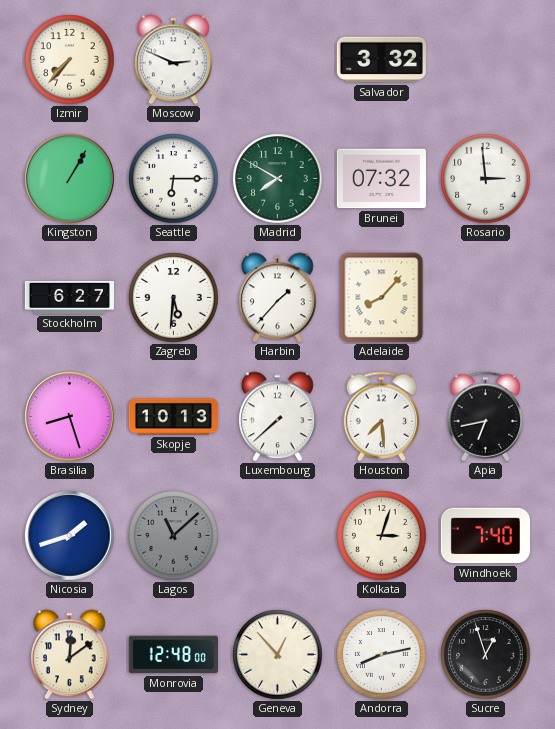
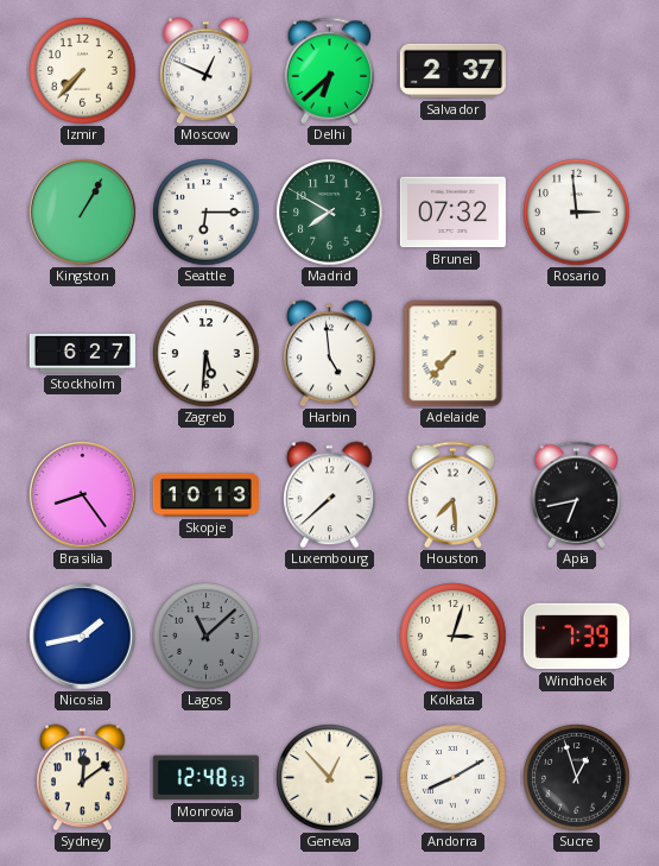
Moscow: 2:49 -> 12:49 (207, 71)
Delhi: none -> 6:38 (330, 71)
Salvador: 3:32 -> 2:37 (452, 71)
Harbin: 1:37 -> 4:59 (330, 354)
Adelaide: 8:07 -> 7:37 (454, 354)
Brasilia: 8:27 -> 8:24 (83, 495)
Nicosia: 1:42 -> 1:43 (83, 637)
Windhoek: 7:40 -> 7:39 (576, 637)
Monrovia: 12:48:00 -> 12:48:53 (205, 778)
Andorra: 8:13 -> 8:10 (454, 778)
